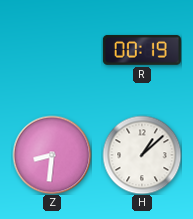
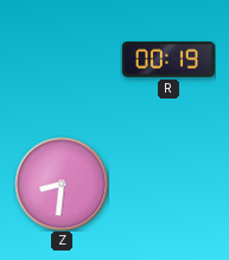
H: 1:08 -> none (142, 155)
